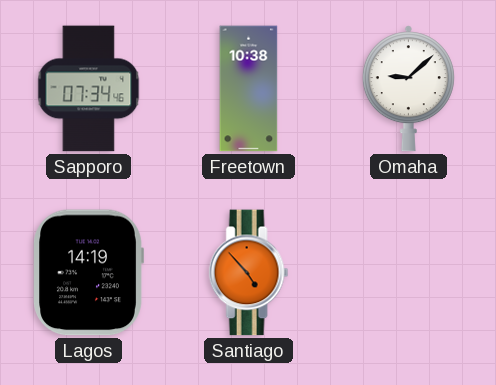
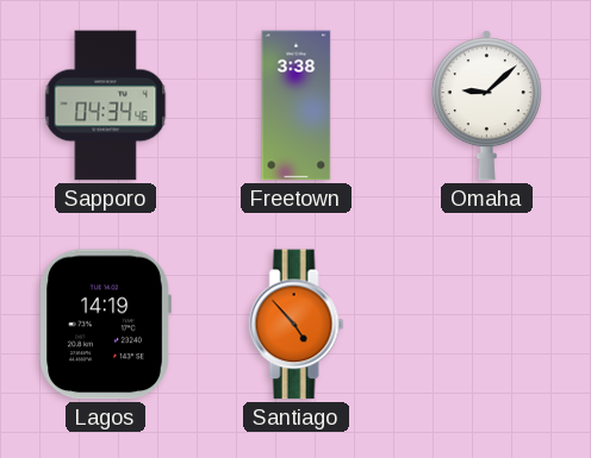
Sapporo: 07:34 -> 04:34 (106, 106)
Freetown: 10:38 -> 3:38 (297, 106)
